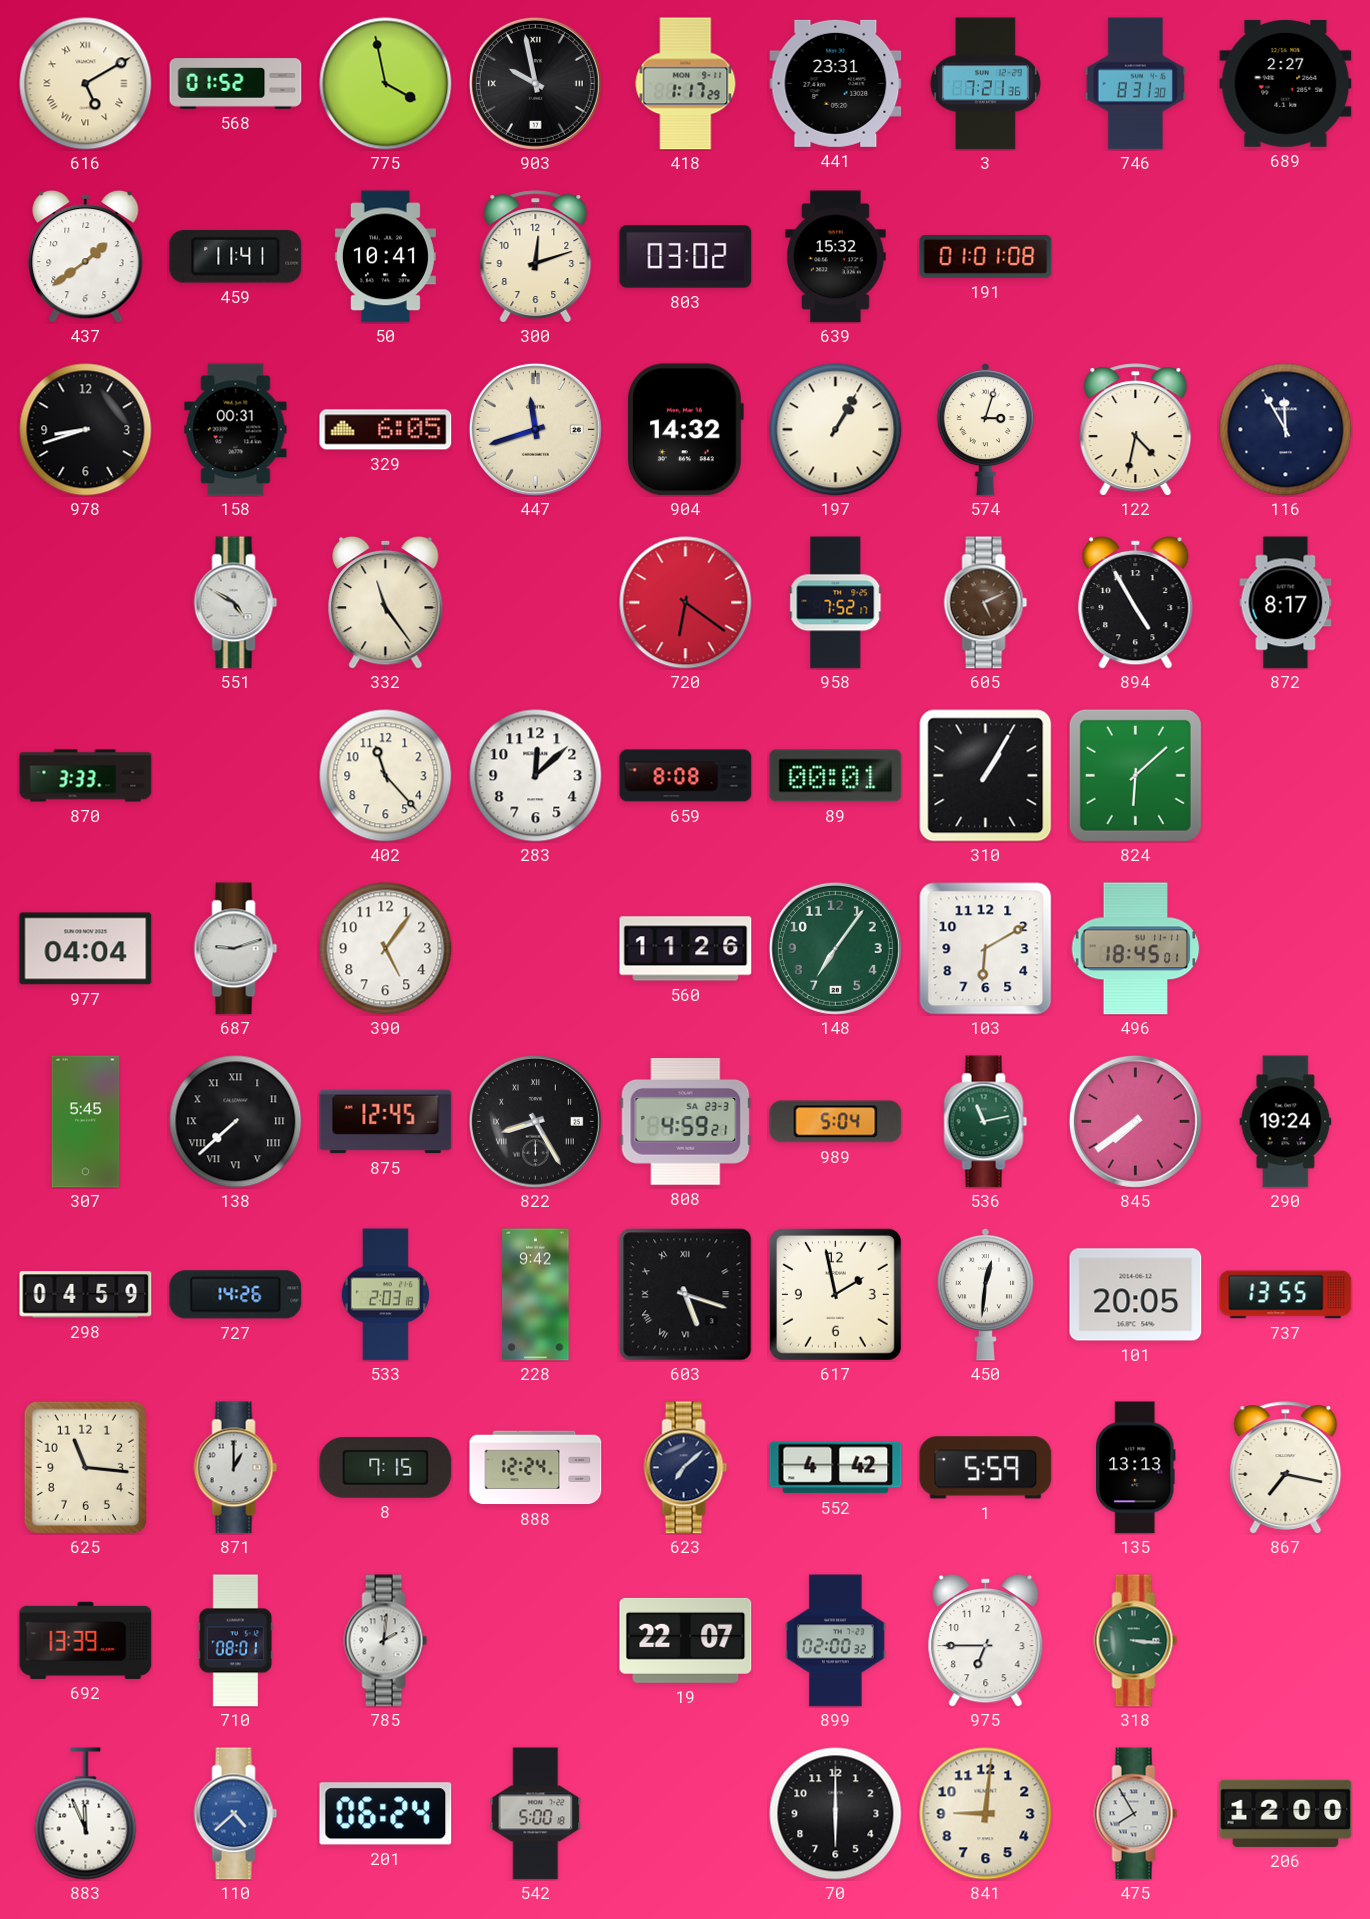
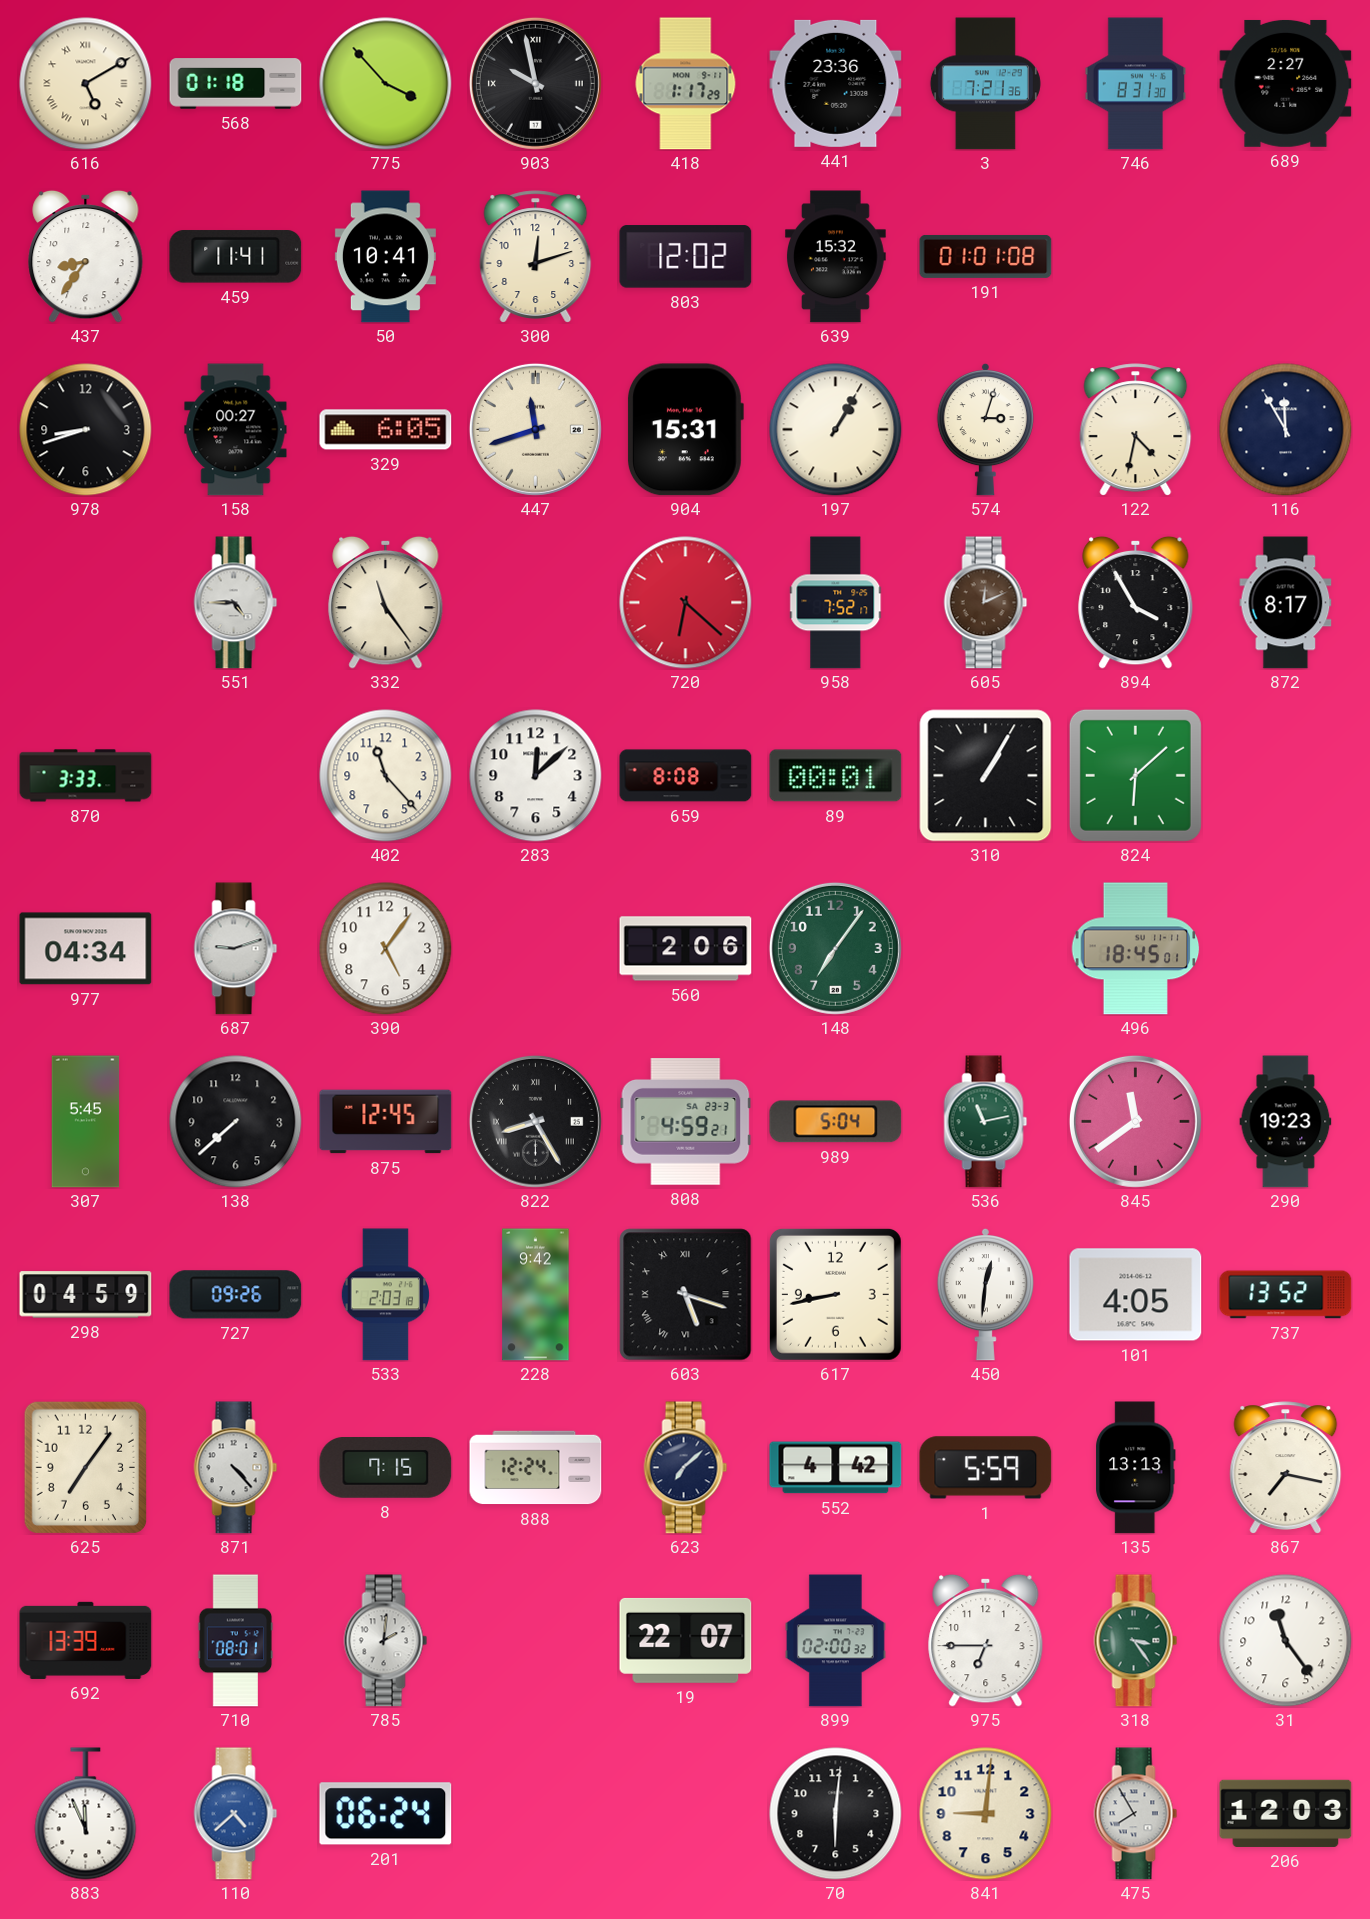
568: 01:52 -> 01:18 (236, 84)
775: 3:58 -> 3:53 (386, 84)
441: 23:31 -> 23:36 (836, 83)
437: 1:39 -> 8:36 (86, 256)
803: 03:02 -> 12:02 (686, 257)
158: 00:31 -> 00:27 (236, 430)
904: 14:32 -> 15:31 (685, 430)
551: 4:50 -> 4:45 (236, 603)
720: 6:21 -> 6:22 (686, 603)
605: 5:11 -> 12:11 (986, 603)
894: 4:55 -> 3:55 (1136, 602)
977: 04:04 -> 04:34 (86, 949)
560: 11:26 -> 2:06 (686, 949)
103: 6:10 -> none (986, 949)
138 numerals: Roman -> Arabic (236, 1122)
845: 7:39 -> 11:39 (1135, 1121)
290: 19:24 -> 19:23 (1286, 1122)
727: 14:26 -> 09:26 (236, 1295)
617: 1:58 -> 8:43 (835, 1294)
101: 20:05 -> 4:05 (1136, 1295)
737: 13:55 -> 13:52 (1286, 1295)
625: 11:16 -> 7:06 (85, 1467)
871: 1:00 -> 4:23 (236, 1468)
318: 3:16 -> 3:24 (1136, 1641)
31: none -> 11:24 (1286, 1641)
542: 5:00 -> none (536, 1814)
70: 6:00 -> 6:01 (836, 1814)
206: 12:00 -> 12:03 (1286, 1813)
